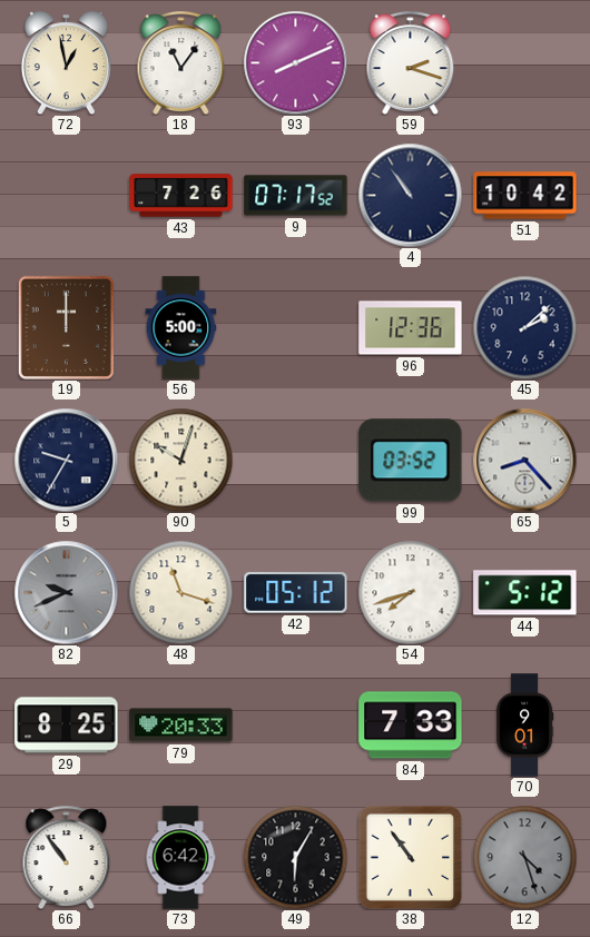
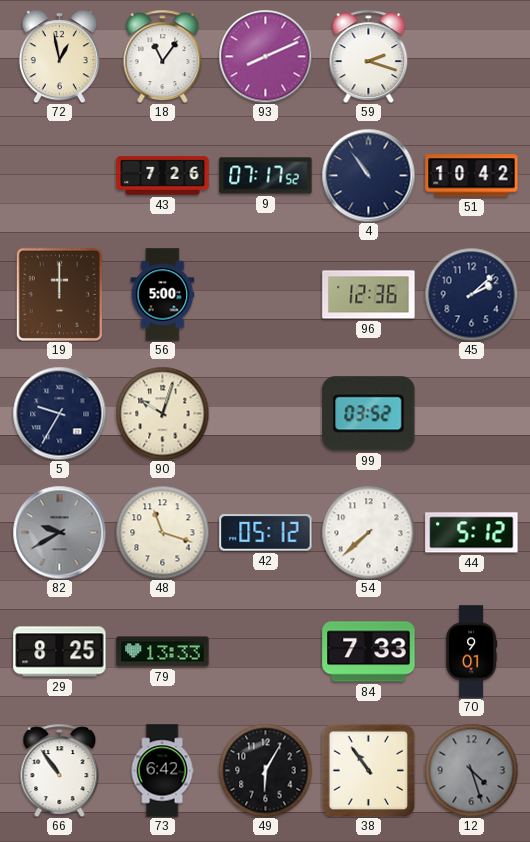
65: 8:23 -> none (524, 460)
82: 9:41 -> 9:40 (59, 532)
54: 7:42 -> 7:38 (368, 532)
79: 20:33 -> 13:33 (163, 652)
